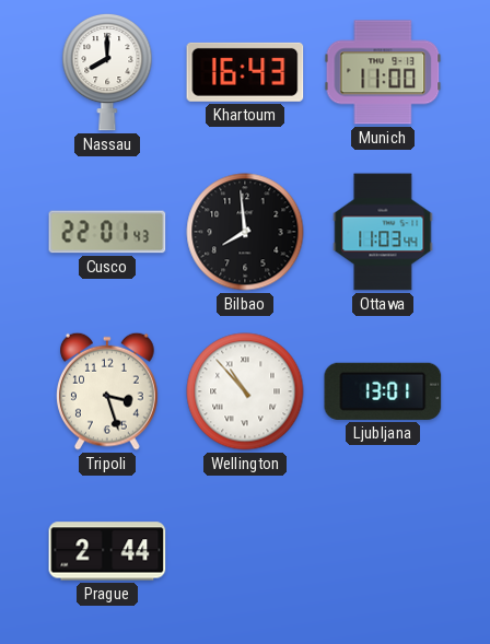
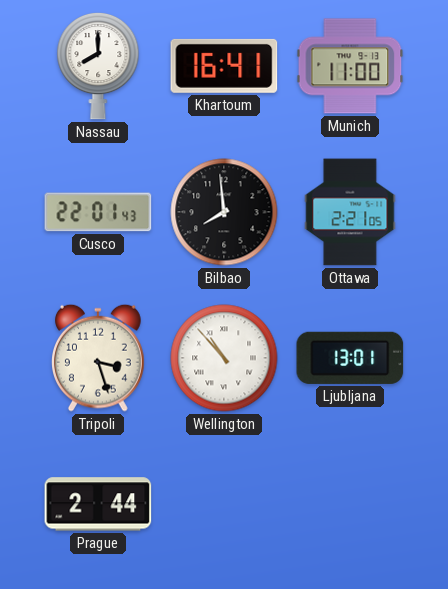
Khartoum: 16:43 -> 16:41 (224, 66)
Ottawa: 11:03 -> 2:21 (350, 212)
